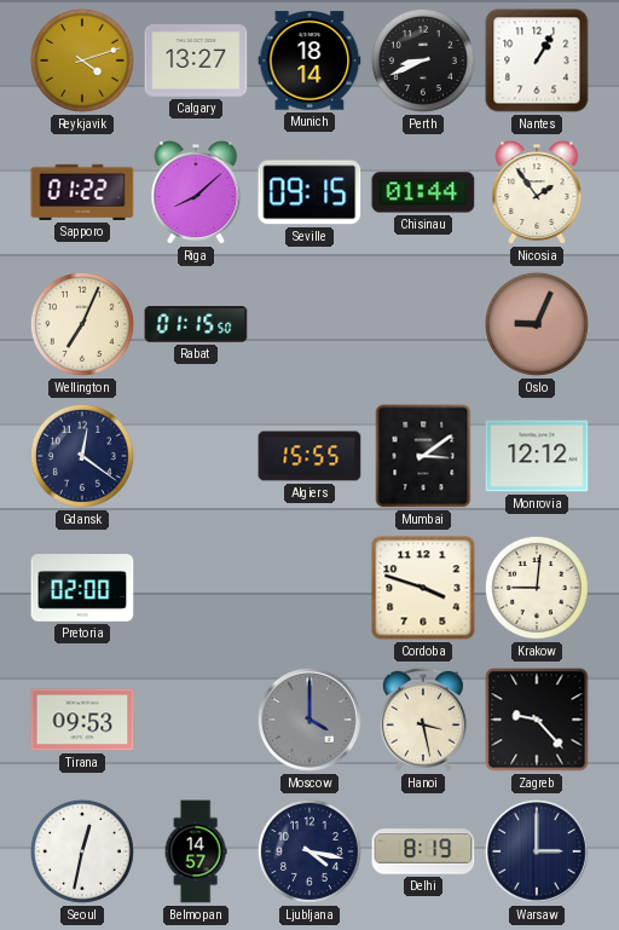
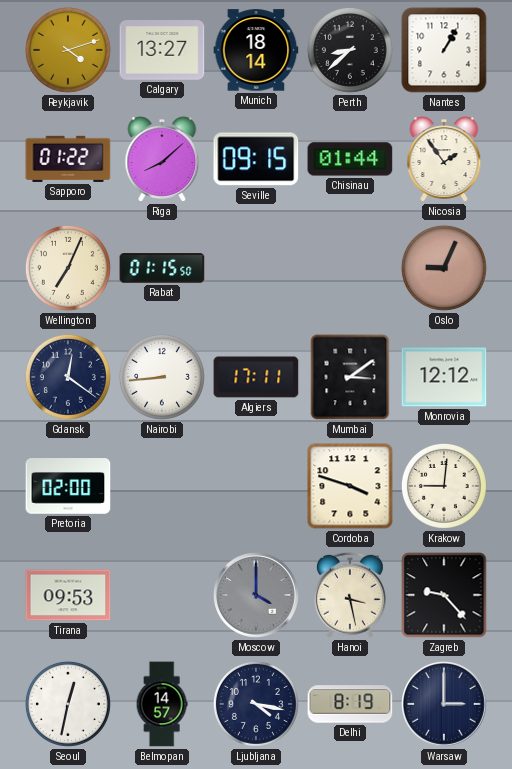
Perth: 8:41 -> 8:38 (350, 50)
Nairobi: none -> 8:44 (162, 377)
Algiers: 15:55 -> 17:11 (256, 377)
